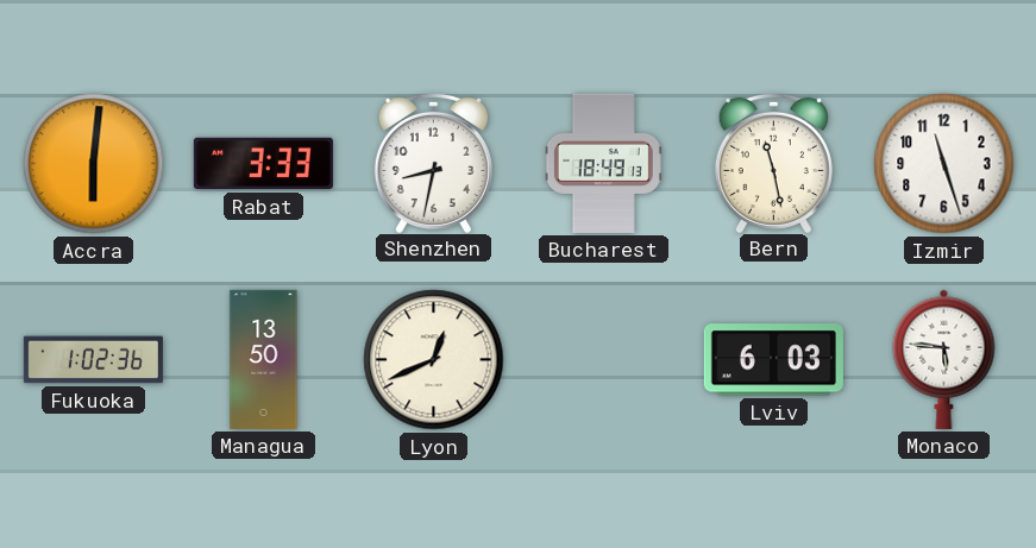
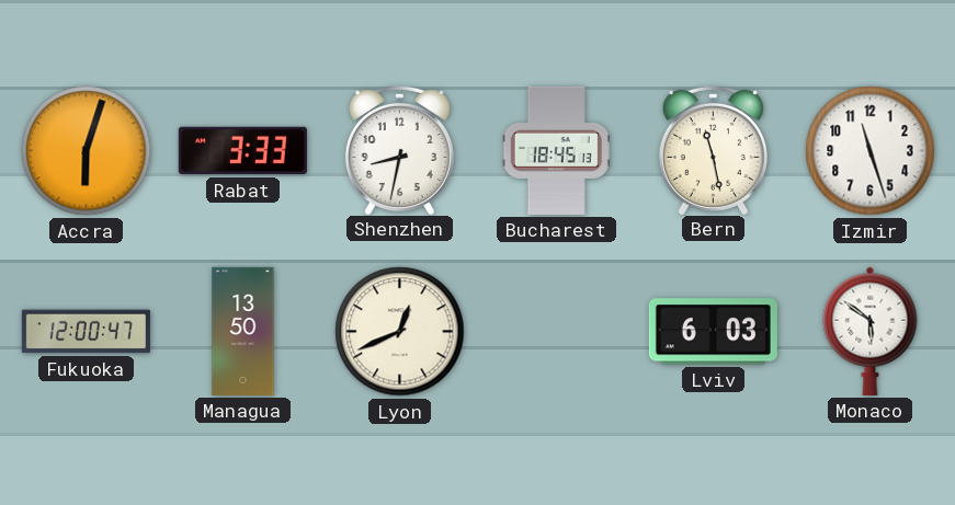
Accra: 6:01 -> 6:03 (87, 151)
Bucharest: 18:49 -> 18:45 (556, 150)
Fukuoka: 1:02 -> 12:00 (86, 332)
Monaco: 5:46 -> 5:51 (871, 331)
